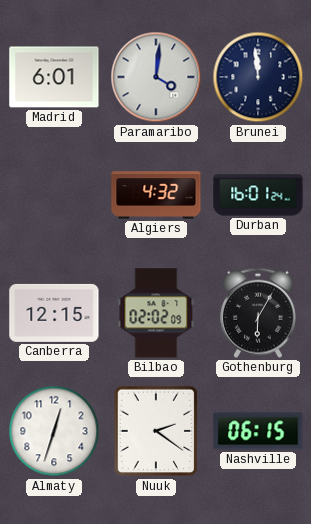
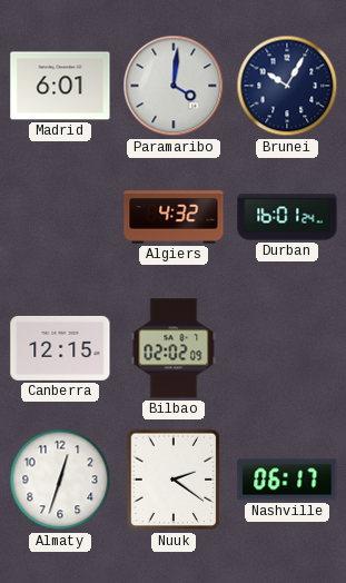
Brunei: 11:59 -> 10:05 (287, 86)
Gothenburg: 6:05 -> none (258, 313)
Nashville: 06:15 -> 06:17 (287, 480)
